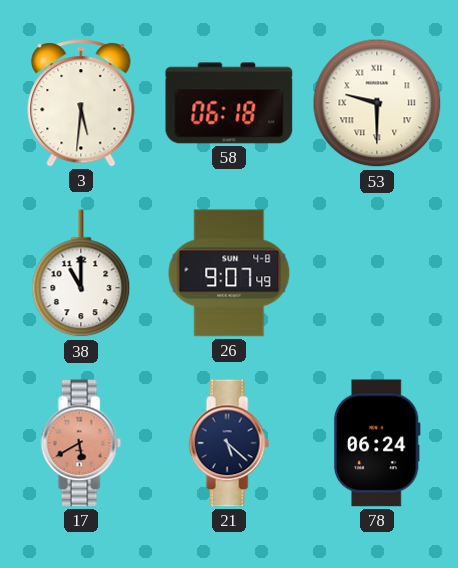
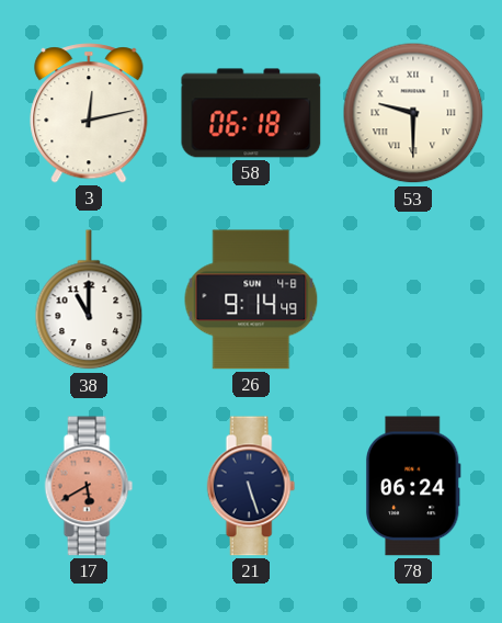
3: 5:31 -> 12:13 (89, 113)
26: 9:07 -> 9:14 (251, 299)
21: 5:22 -> 5:27 (251, 486)
